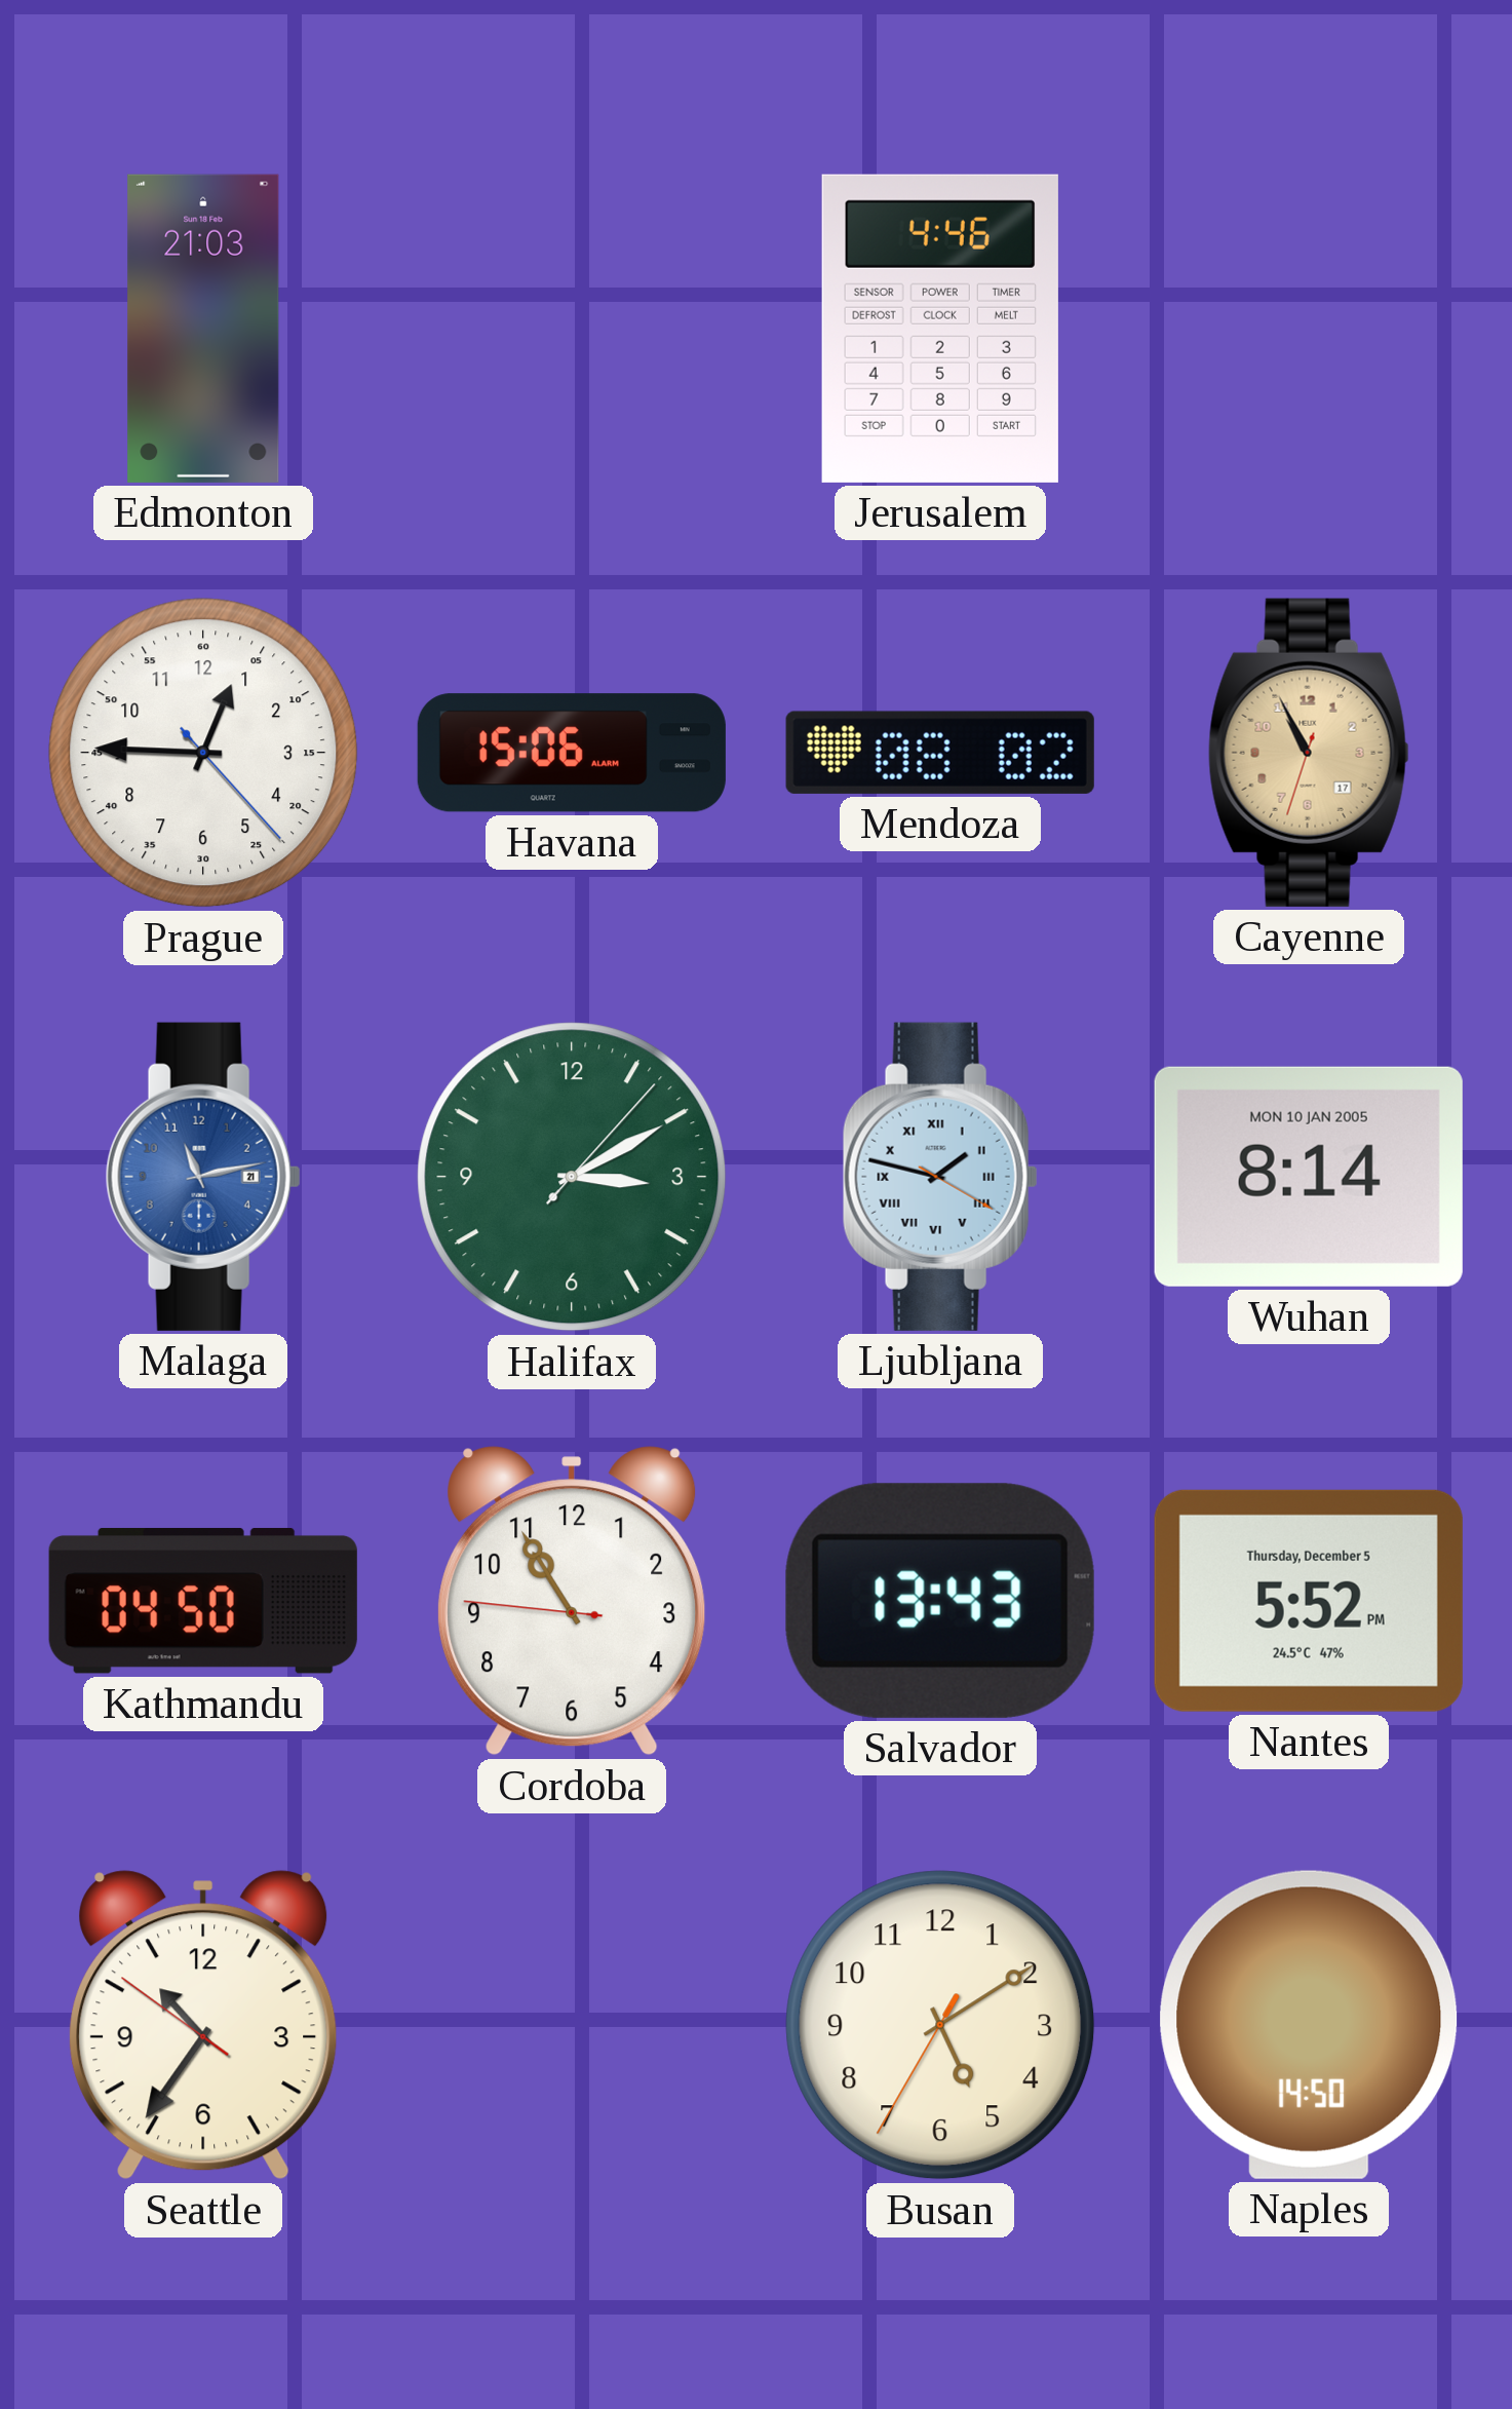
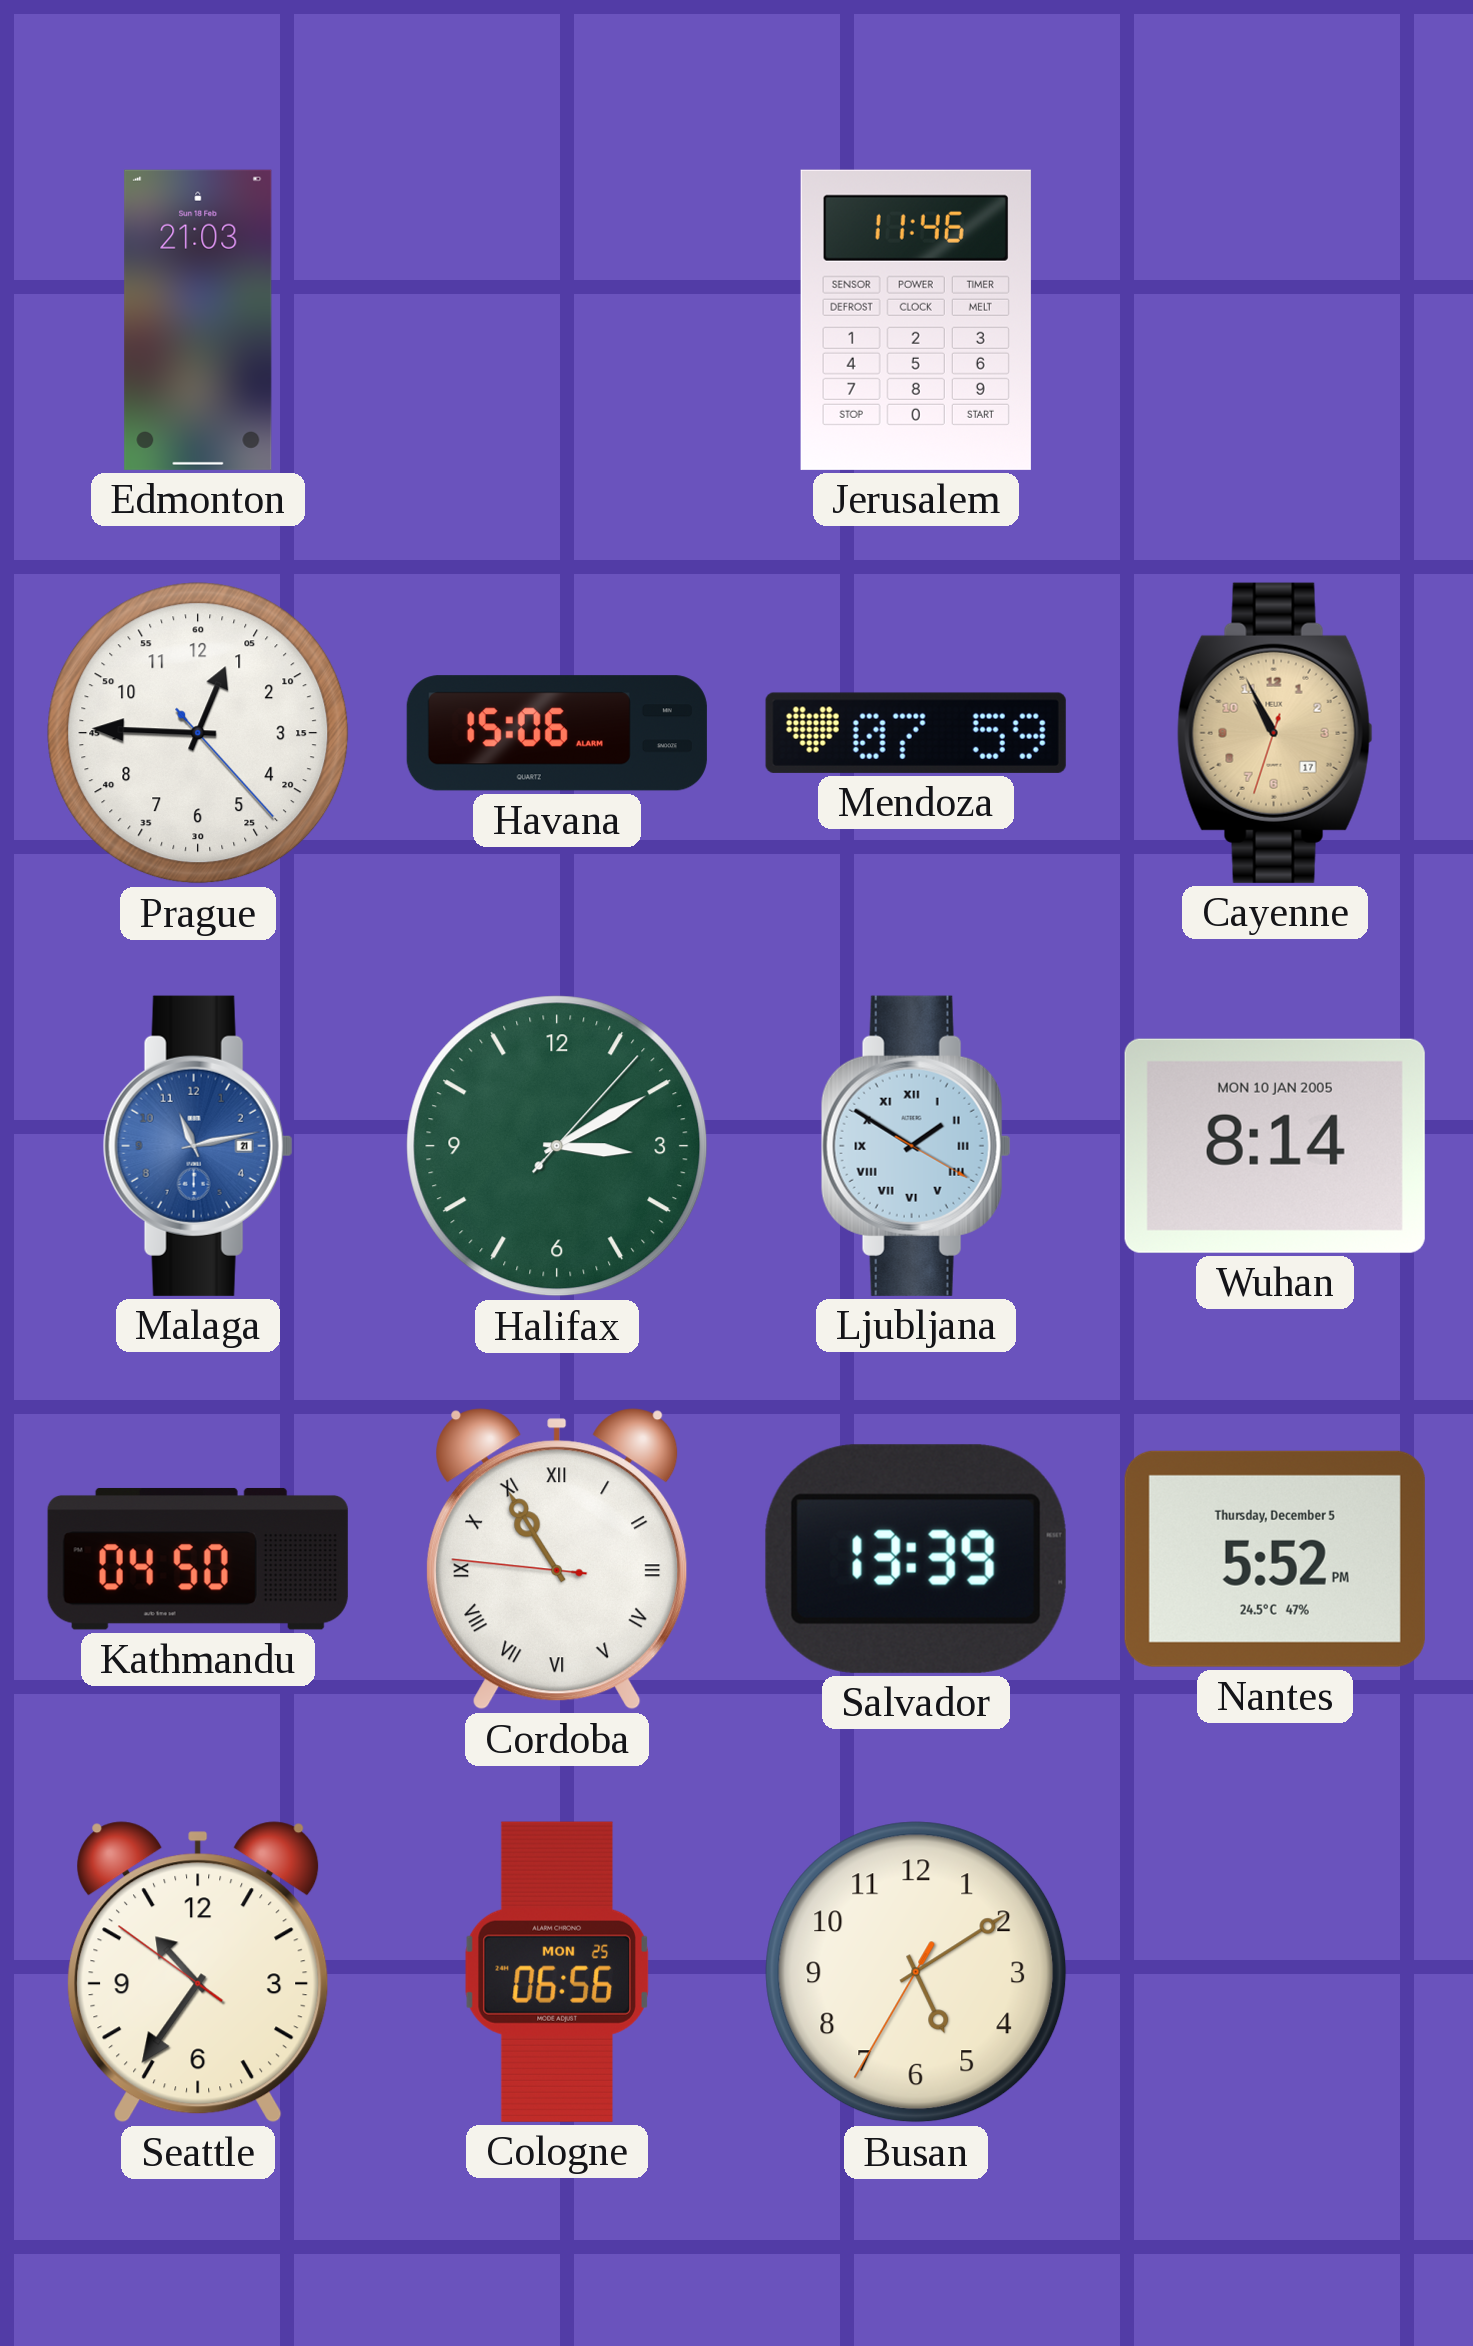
Jerusalem: 4:46 -> 11:46 (916, 320)
Mendoza: 08:02 -> 07:59 (916, 733)
Ljubljana: 1:47 -> 1:50 (916, 1146)
Cordoba numerals: Arabic -> Roman (557, 1559)
Salvador: 13:43 -> 13:39 (916, 1559)
Cologne: none -> 06:56 (557, 1972)
Naples: 14:50 -> none (1309, 2025)
